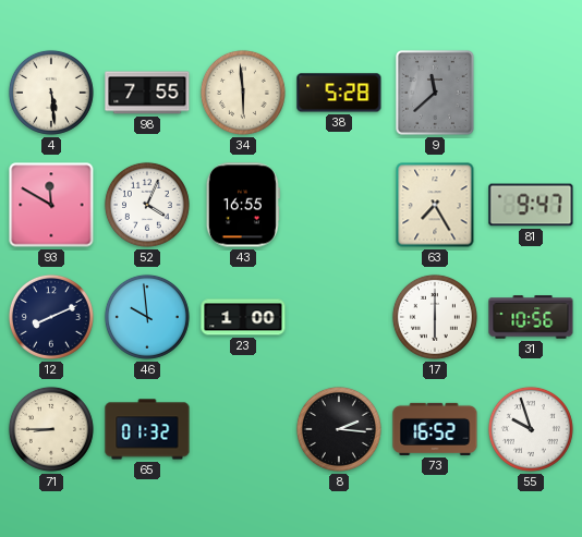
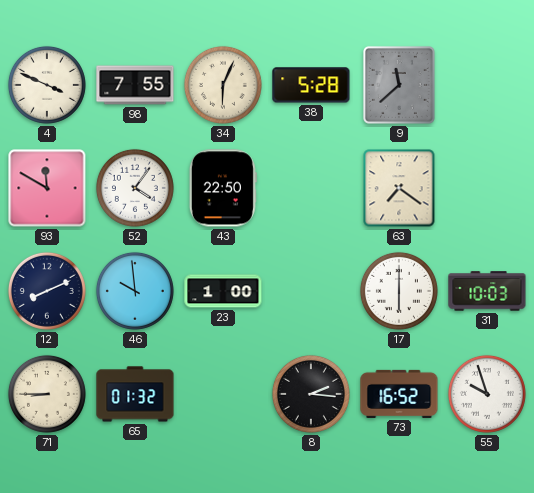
4: 5:29 -> 3:49 (47, 85)
34: 5:59 -> 6:04 (223, 85)
52: 4:04 -> 4:06 (135, 188)
43: 16:55 -> 22:50 (223, 188)
63: 7:25 -> 7:21 (399, 188)
81: 9:47 -> none (531, 205)
31: 10:56 -> 10:03 (487, 291)
